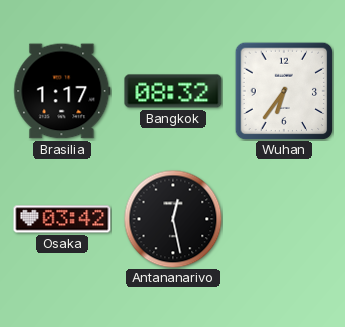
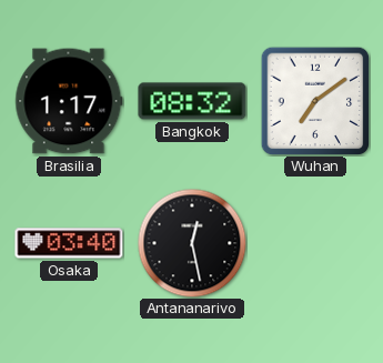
Wuhan: 6:36 -> 7:09 (315, 101)
Osaka: 03:42 -> 03:40 (69, 243)
